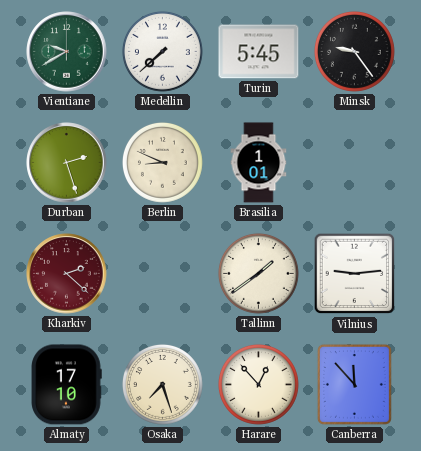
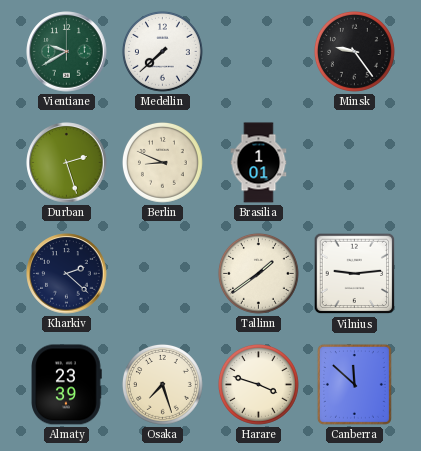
Turin: 5:45 -> none (259, 52)
Kharkiv dial: burgundy -> navy (67, 274)
Almaty: 17:10 -> 23:39 (66, 385)
Harare: 12:53 -> 3:48 (258, 384)
Canberra: 11:53 -> 11:52 (354, 384)
